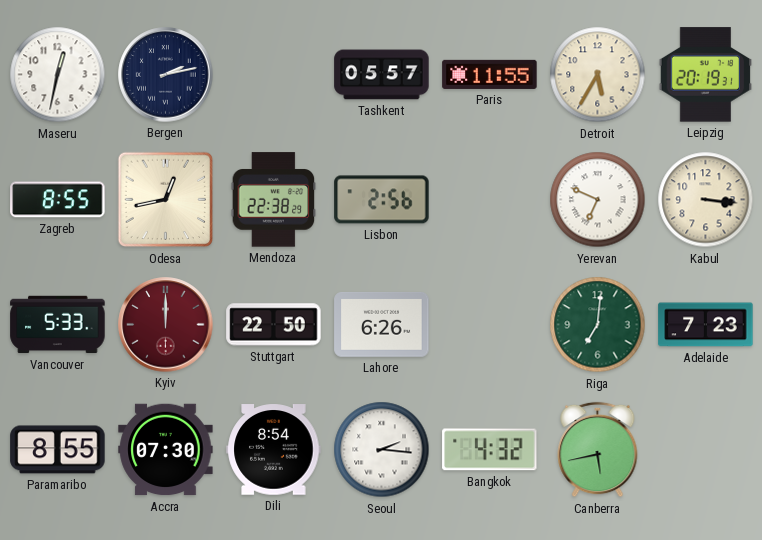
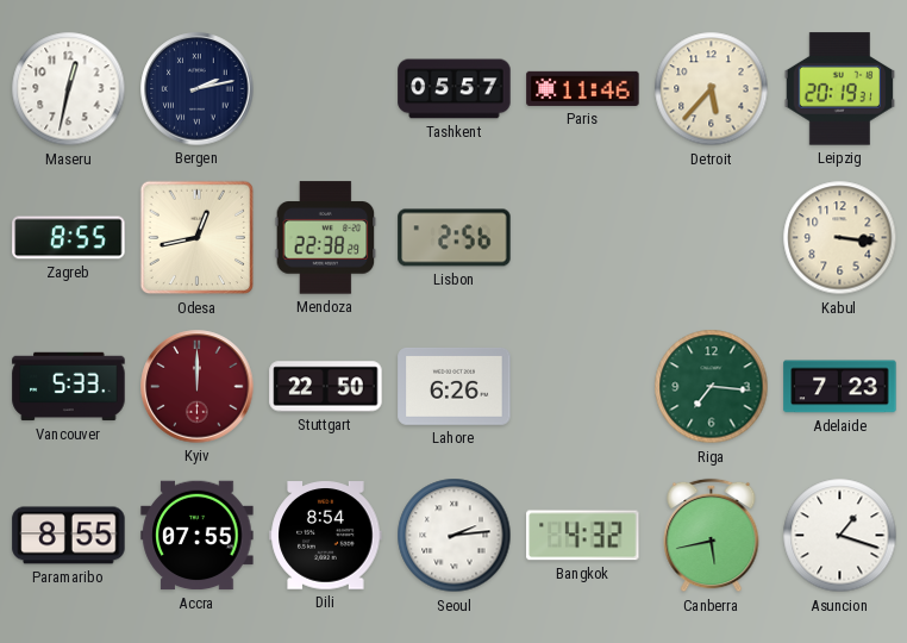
Paris: 11:55 -> 11:46 (583, 88)
Detroit: 5:35 -> 5:37 (712, 89)
Yerevan: 6:49 -> none (598, 200)
Riga: 7:01 -> 7:16 (712, 387)
Accra: 07:30 -> 07:55 (198, 536)
Seoul: 2:16 -> 2:14 (455, 536)
Asuncion: none -> 1:18 (840, 536)
